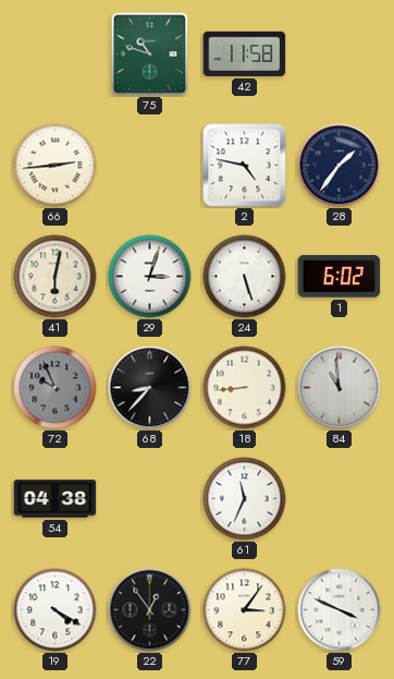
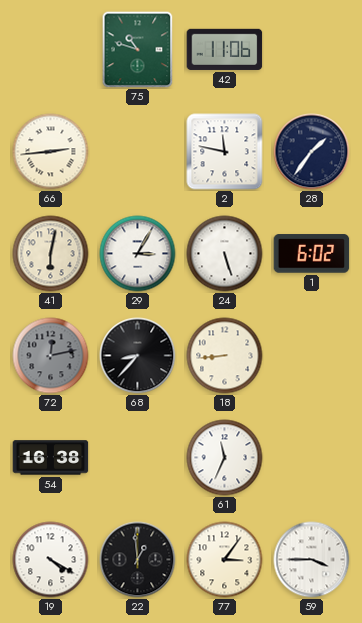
42: 11:58 -> 11:06 (225, 49)
2: 4:47 -> 11:47 (225, 152)
29: 3:03 -> 3:05 (138, 254)
72: 9:56 -> 12:13 (51, 356)
84: 10:59 -> none (340, 388)
54: 04:38 -> 16:38 (51, 458)
22: 12:54 -> 12:59 (138, 560)
59: 3:49 -> 3:45 (312, 560)
